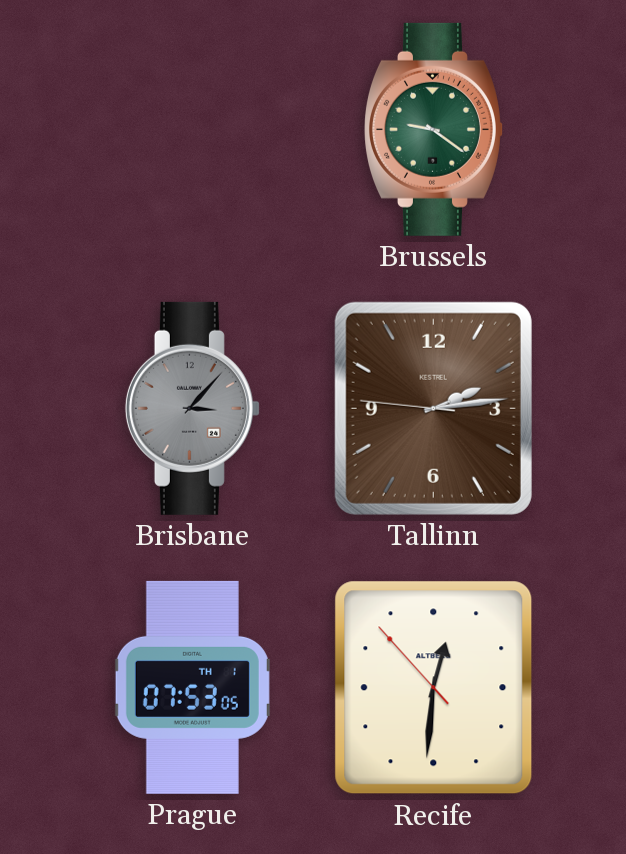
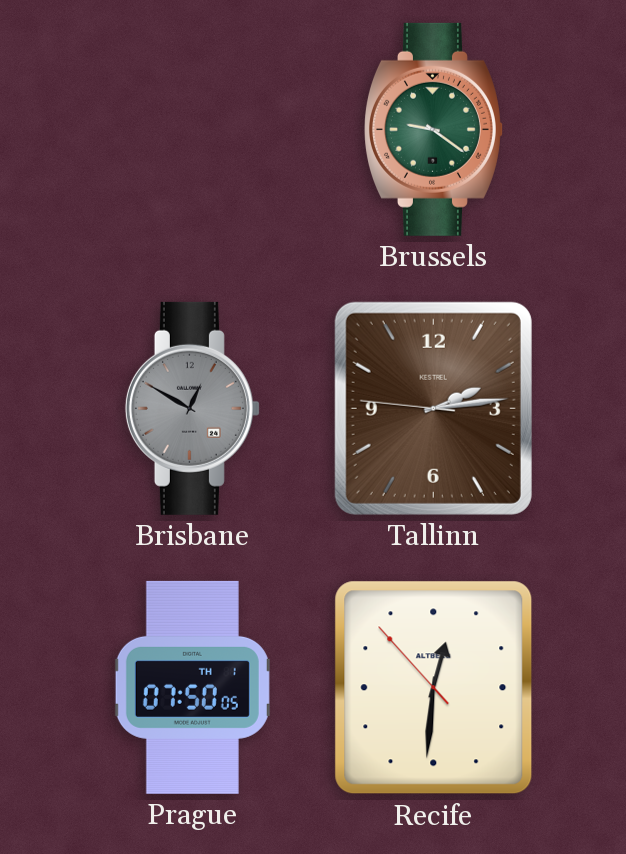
Brisbane: 3:07 -> 12:50 (192, 408)
Prague: 07:53 -> 07:50 (192, 687)
